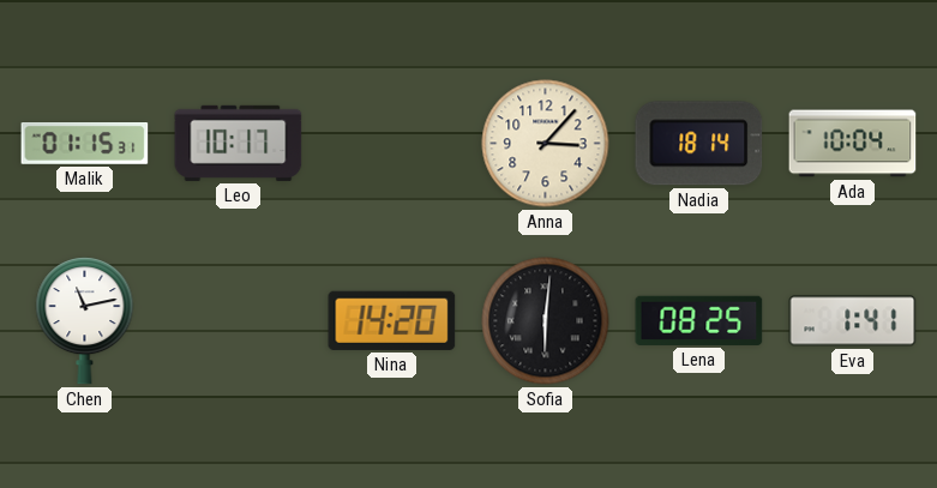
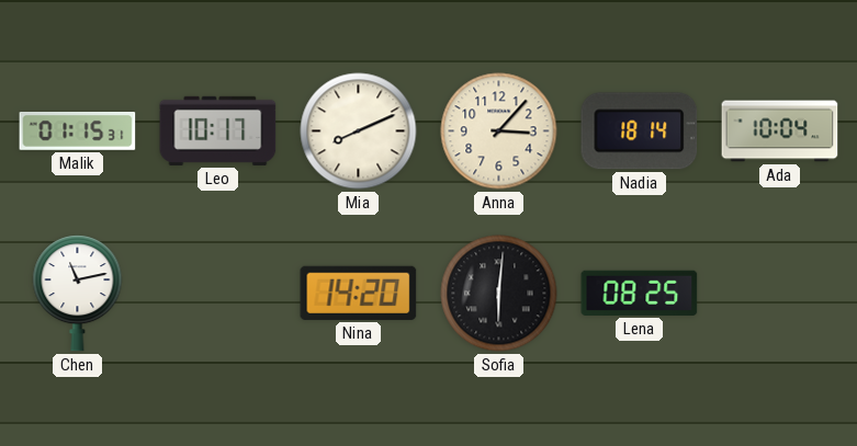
Mia: none -> 8:11 (359, 131)
Eva: 1:41 -> none (853, 321)
